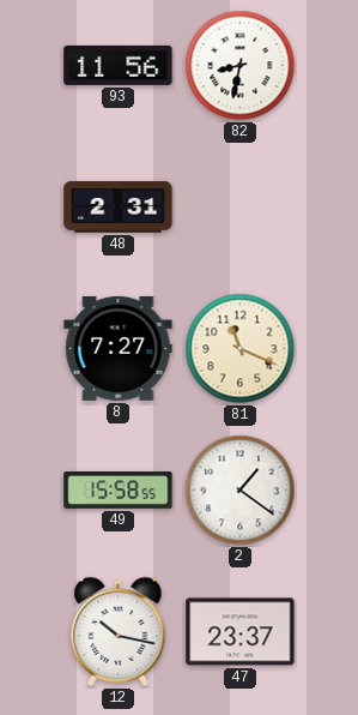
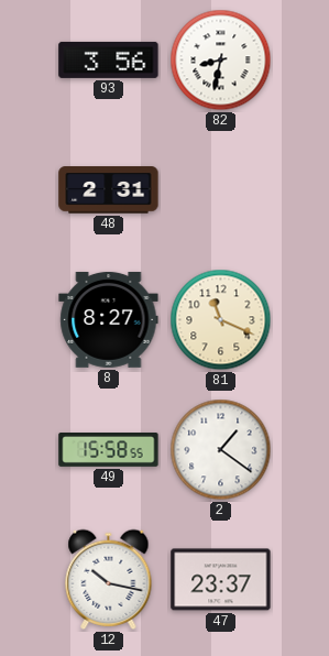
93: 11:56 -> 3:56 (109, 59)
8: 7:27 -> 8:27 (109, 319)
